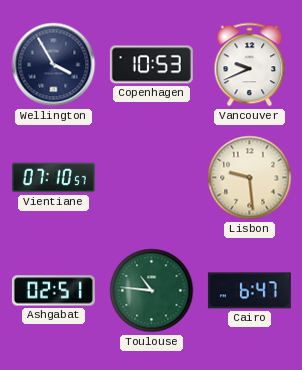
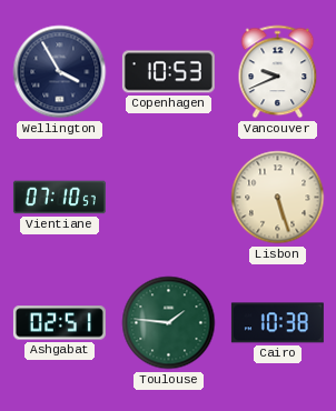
Lisbon: 9:29 -> 5:27 (278, 198)
Toulouse: 10:46 -> 1:46 (169, 323)
Cairo: 6:47 -> 10:38 (277, 323)
